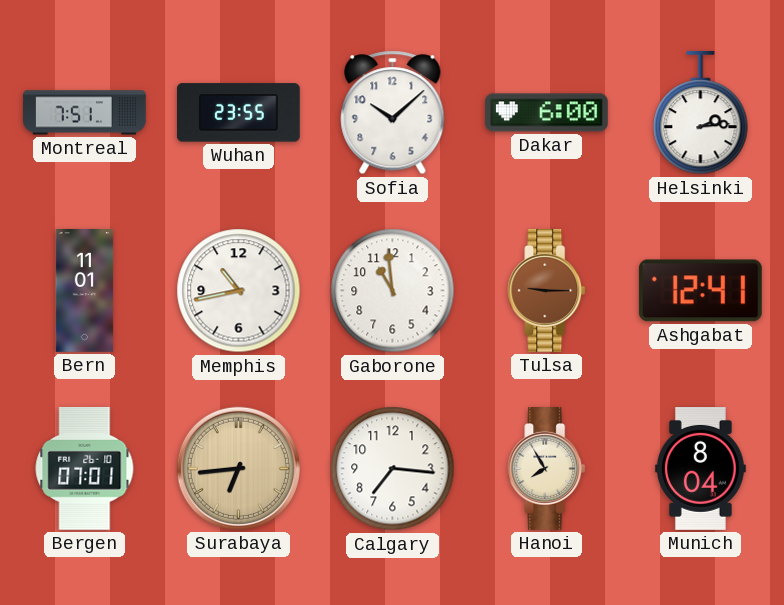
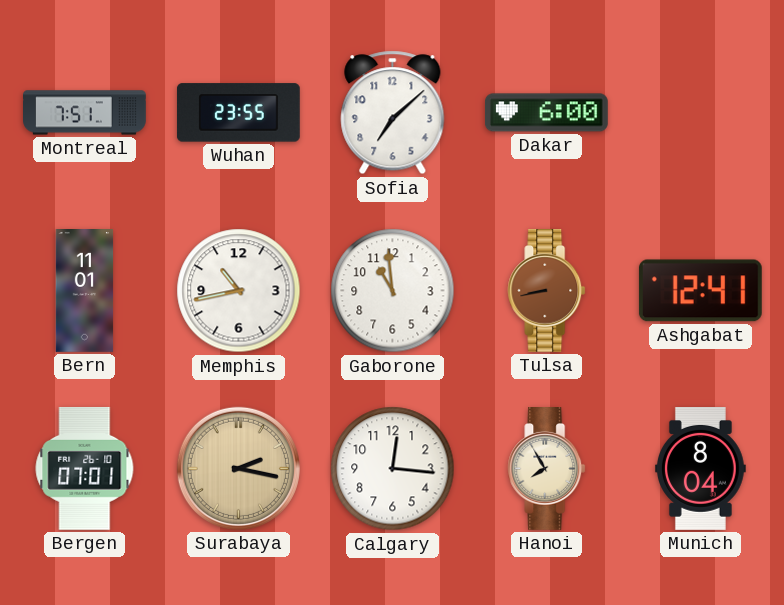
Sofia: 10:08 -> 7:08 (393, 113)
Helsinki: 2:14 -> none (701, 113)
Tulsa: 9:15 -> 8:43 (547, 291)
Surabaya: 6:44 -> 2:17 (238, 468)
Calgary: 7:16 -> 12:16 (393, 469)
